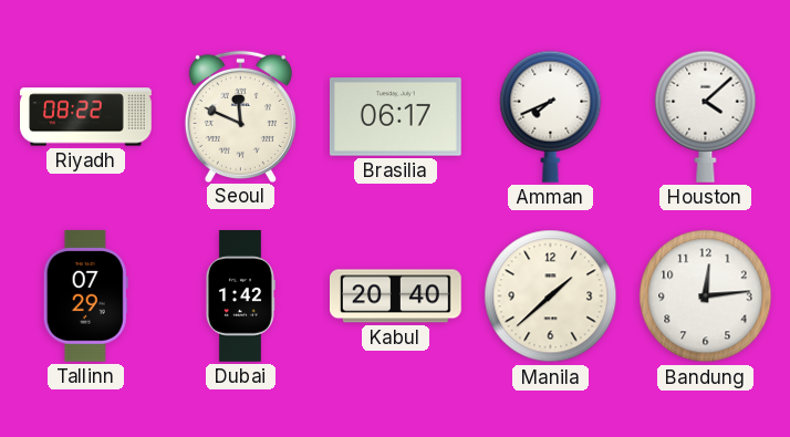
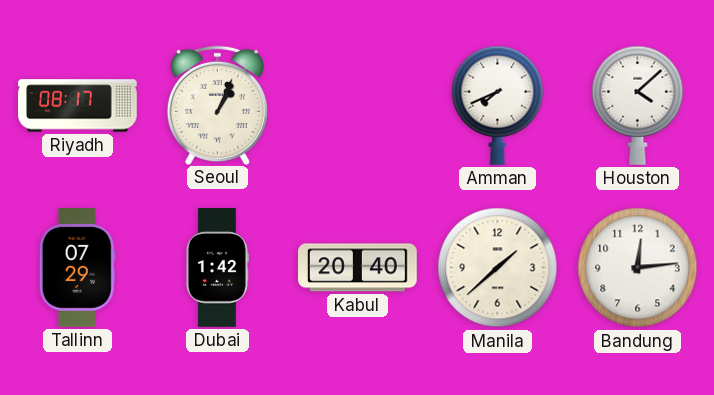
Riyadh: 08:22 -> 08:17 (78, 106)
Seoul: 11:49 -> 1:04 (217, 105)
Brasilia: 06:17 -> none (395, 117)
